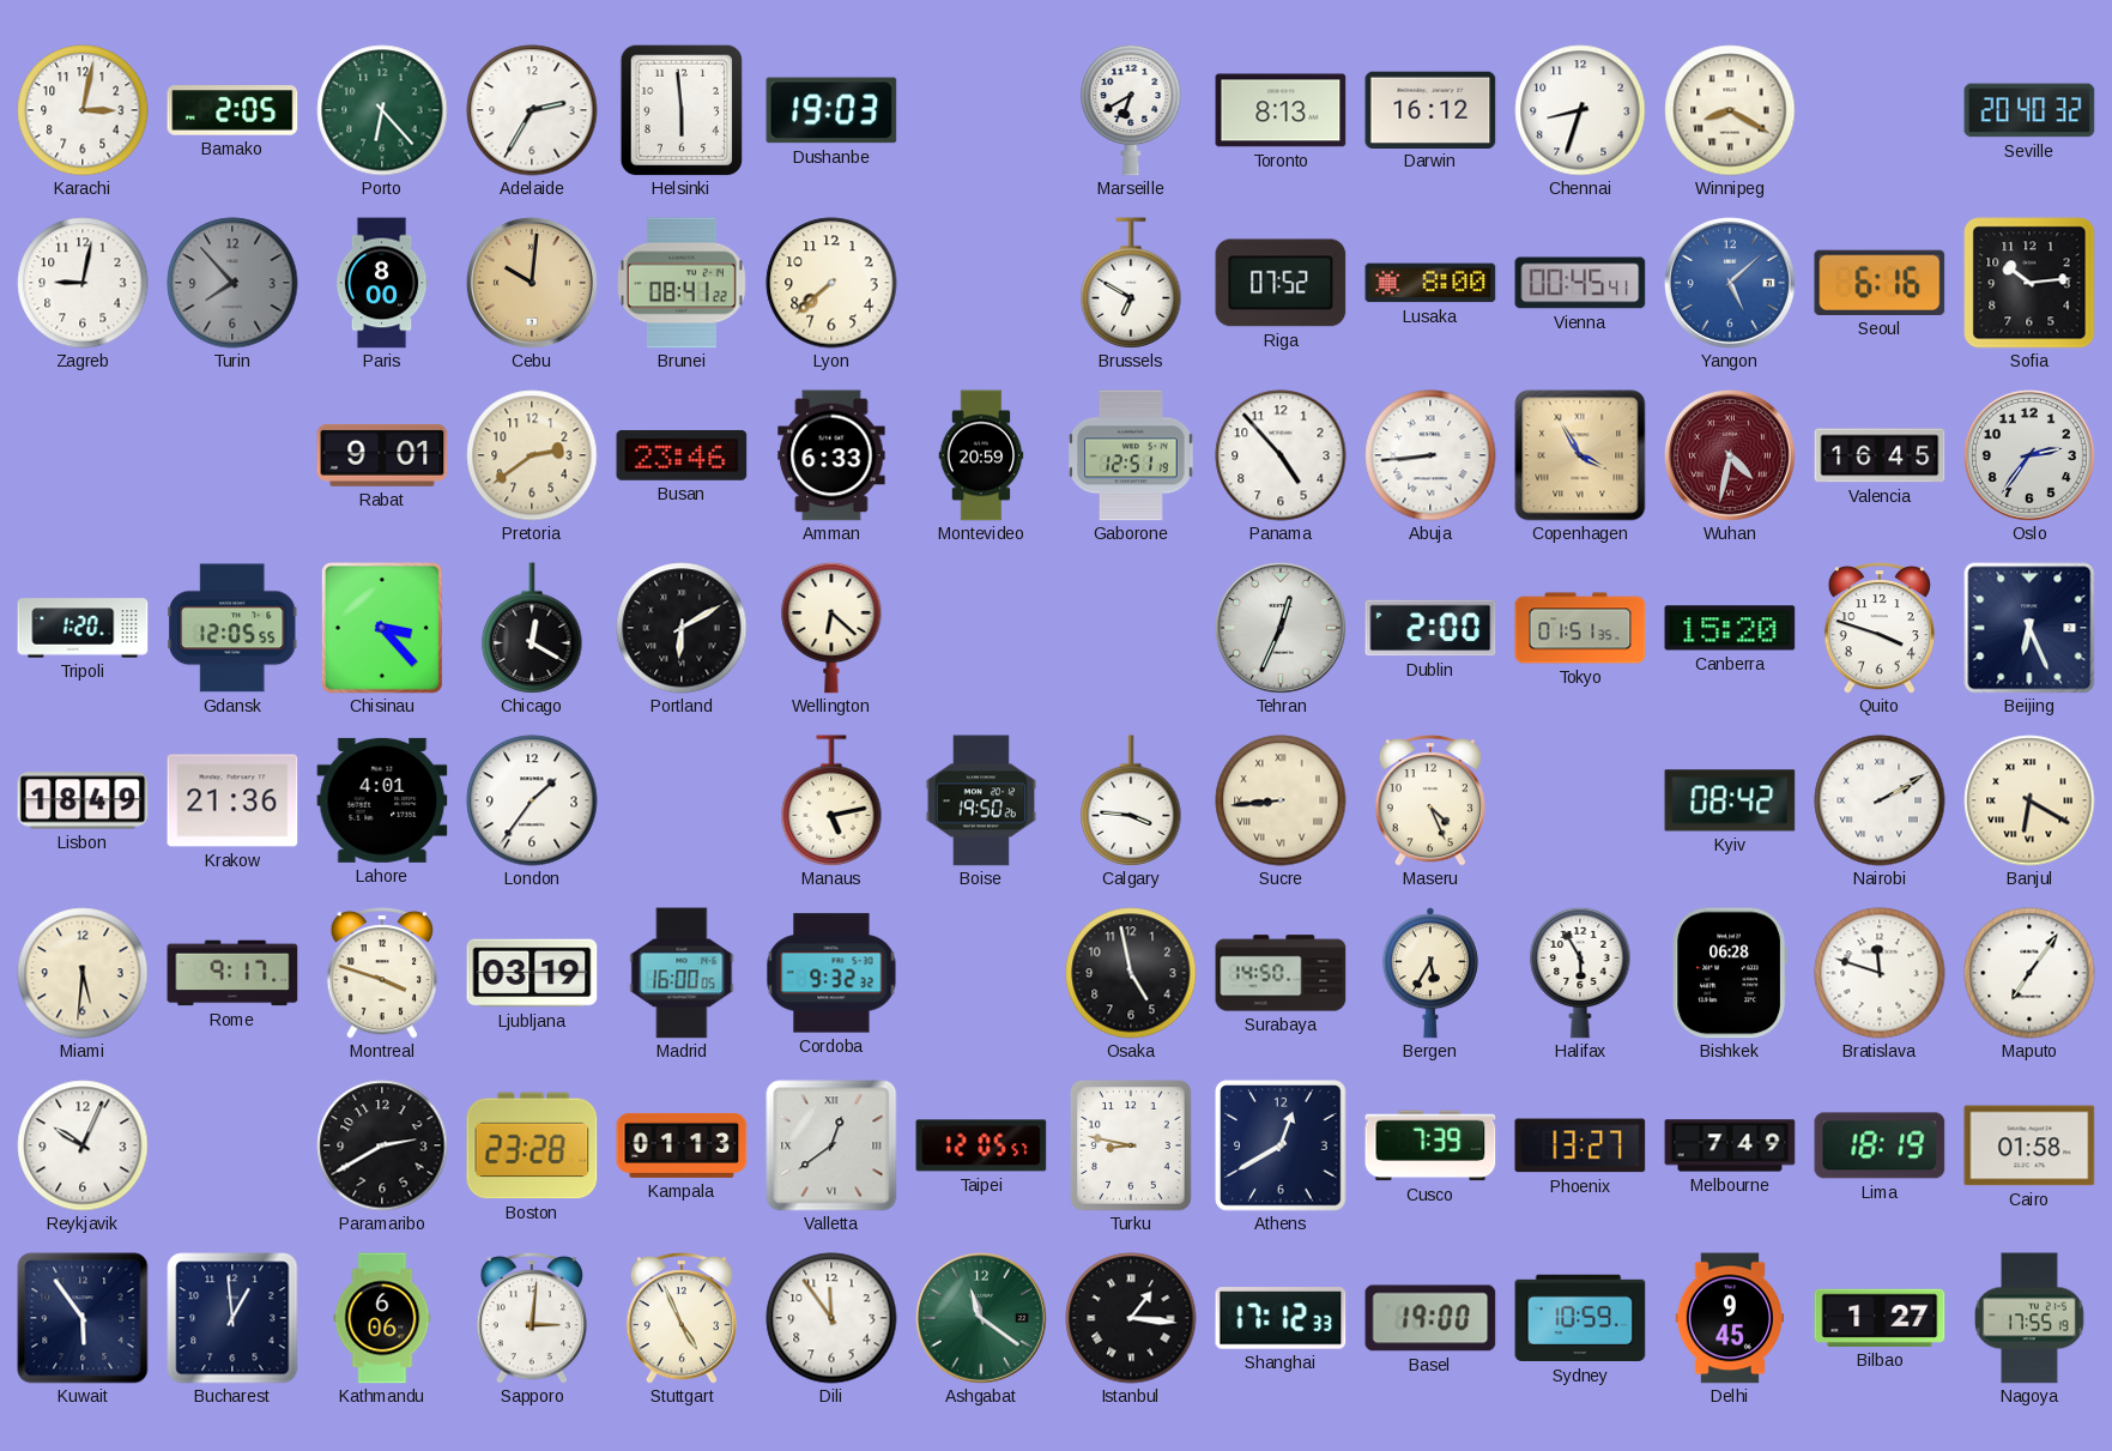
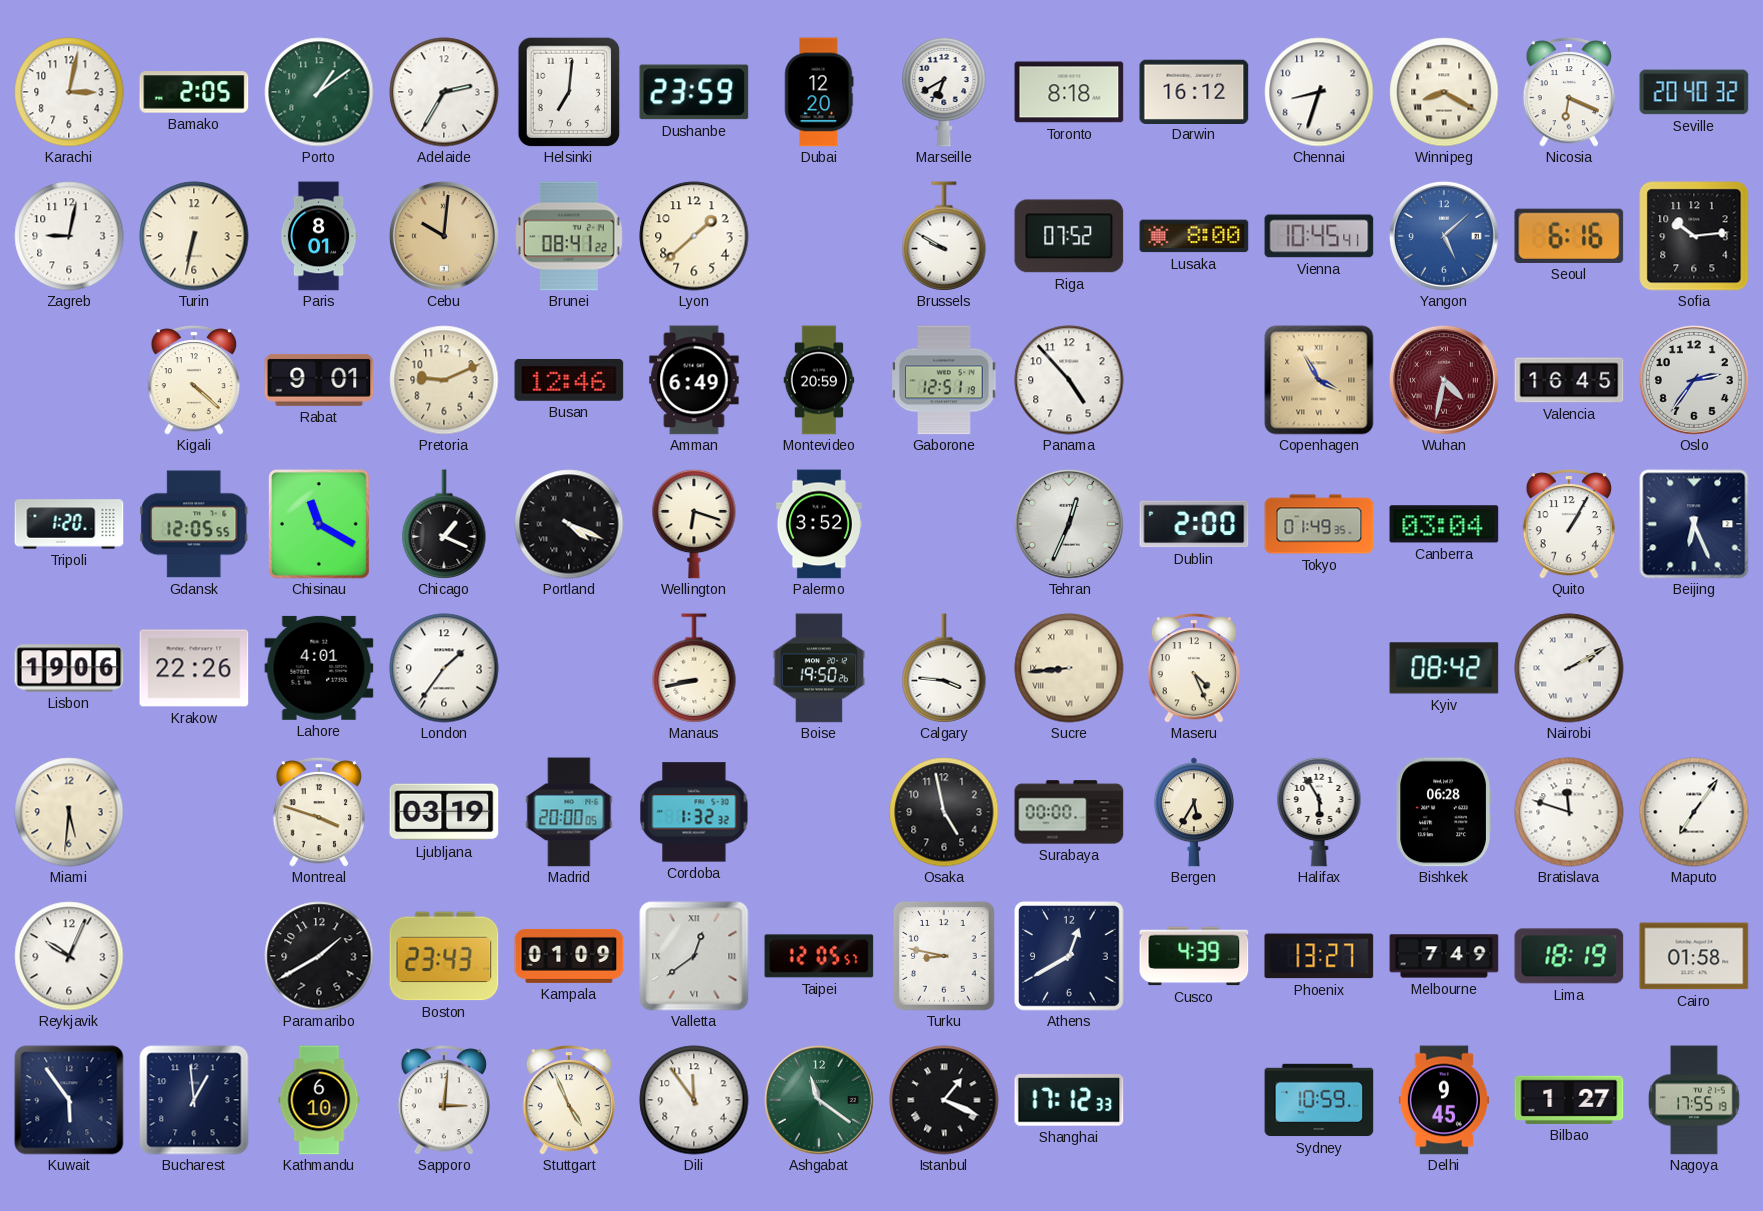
Porto: 6:23 -> 1:09 (319, 92)
Helsinki: 5:59 -> 7:01 (569, 92)
Dushanbe: 19:03 -> 23:59 (694, 92)
Dubai: none -> 12:20 (819, 92)
Toronto: 8:13 -> 8:18 (1069, 92)
Nicosia: none -> 6:19 (1568, 92)
Turin: 7:53 -> 6:32 (194, 236)
Turin dial: grey -> cream (194, 236)
Paris: 8:00 -> 8:01 (319, 236)
Lyon: 7:38 -> 1:38 (694, 236)
Brussels: 6:50 -> 9:50 (944, 236)
Vienna: 00:45 -> 10:45 (1319, 236)
Kigali: none -> 4:22 (193, 380)
Pretoria: 2:39 -> 9:11 (444, 380)
Busan: 23:46 -> 12:46 (569, 380)
Amman: 6:33 -> 6:49 (694, 380)
Abuja: 8:44 -> none (1430, 455)
Chisinau: 3:23 -> 11:20 (319, 525)
Chicago: 12:20 -> 1:19 (444, 524)
Portland: 6:10 -> 4:19 (569, 524)
Wellington: 6:22 -> 6:18 (694, 524)
Palermo: none -> 3:52 (819, 524)
Tokyo: 01:51 -> 01:49 (1319, 524)
Canberra: 15:20 -> 03:04 (1444, 524)
Quito: 3:48 -> 1:05 (1568, 524)
Lisbon: 18:49 -> 19:06 (69, 668)
Krakow: 21:36 -> 22:26 (194, 668)
Manaus: 5:13 -> 8:43 (694, 668)
Banjul: 6:20 -> none (2029, 800)
Rome: 9:17 -> none (232, 973)
Madrid: 16:00 -> 20:00 (569, 812)
Cordoba: 9:32 -> 1:32 (694, 812)
Surabaya: 14:50 -> 00:00 (1069, 812)
Paramaribo: 2:40 -> 1:40 (319, 956)
Boston: 23:28 -> 23:43 (444, 956)
Kampala: 01:13 -> 01:09 (569, 956)
Cusco: 7:39 -> 4:39 (1194, 956)
Kathmandu: 6:06 -> 6:10 (319, 1100)
Istanbul: 1:16 -> 1:19 (944, 1100)
Basel: 19:00 -> none (1430, 1318)
